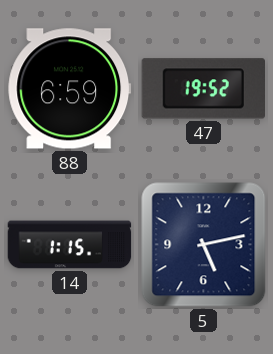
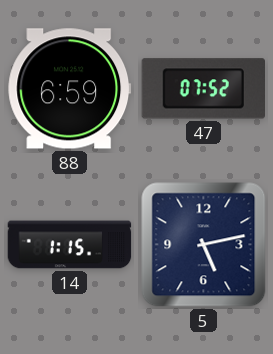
47: 19:52 -> 07:52 (204, 89)
